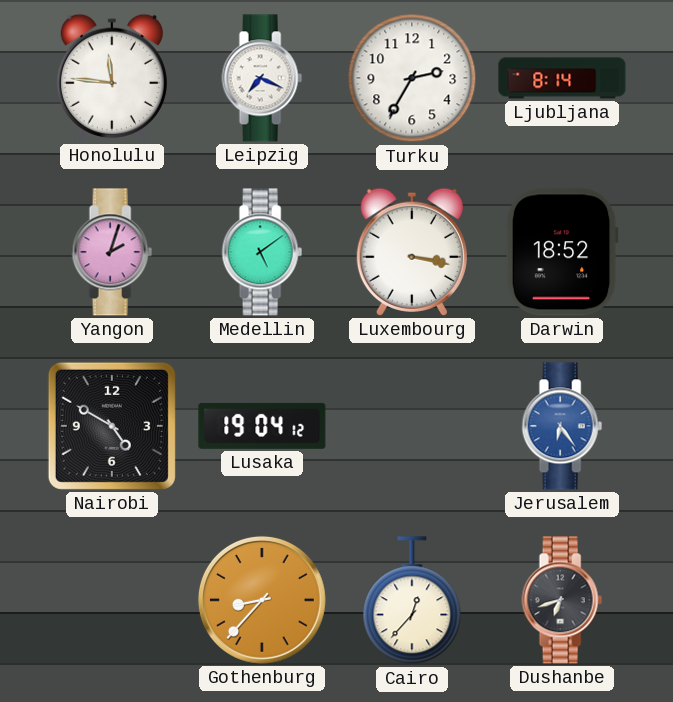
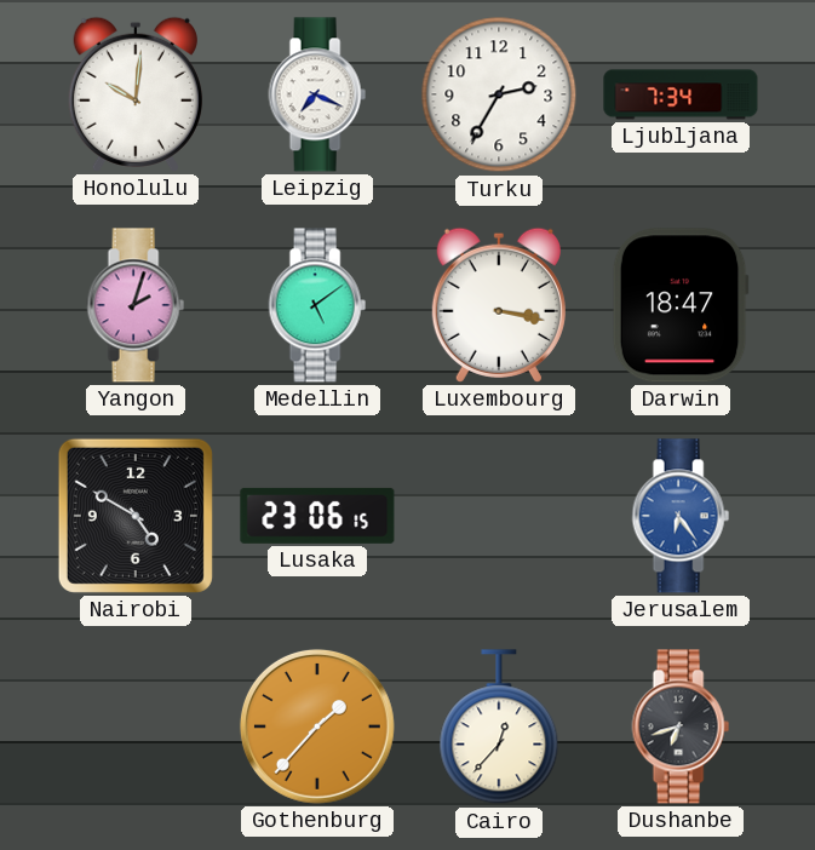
Honolulu: 11:46 -> 10:01 (136, 94)
Ljubljana: 8:14 -> 7:34 (681, 94)
Darwin: 18:52 -> 18:47 (681, 305)
Lusaka: 19:04 -> 23:06 (317, 516)
Gothenburg: 8:37 -> 1:37 (317, 726)
